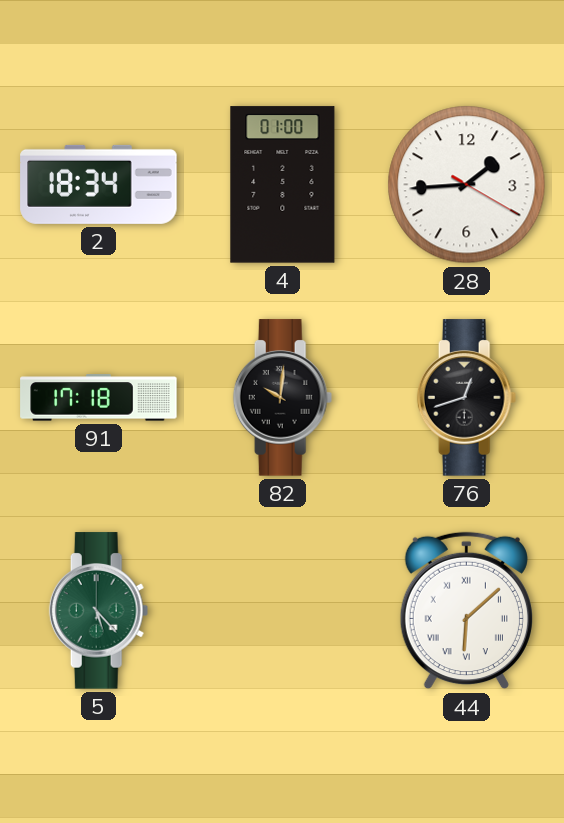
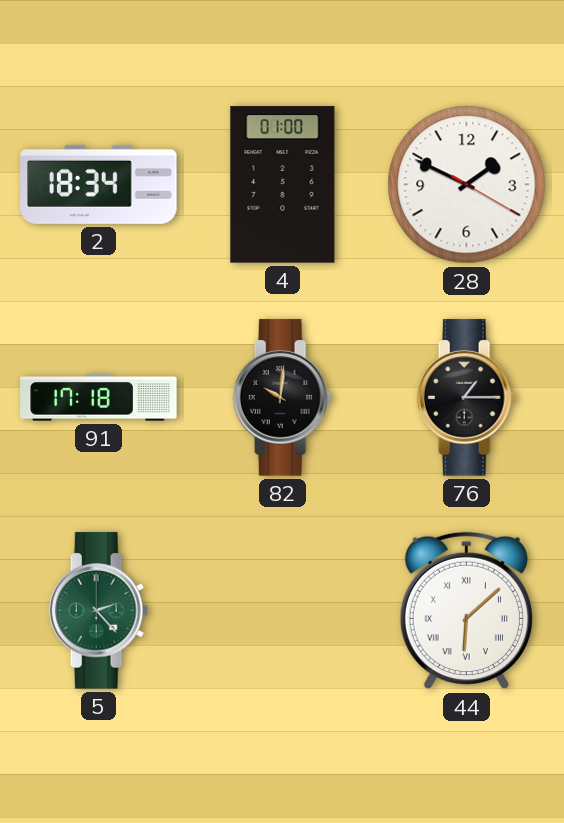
28: 1:44 -> 1:49 (467, 185)
76: 12:42 -> 1:15 (467, 398)
5: 5:23 -> 2:23 (99, 611)
